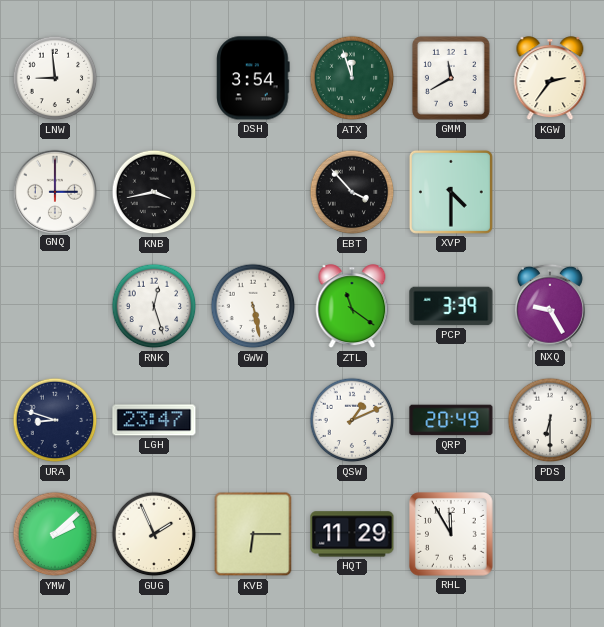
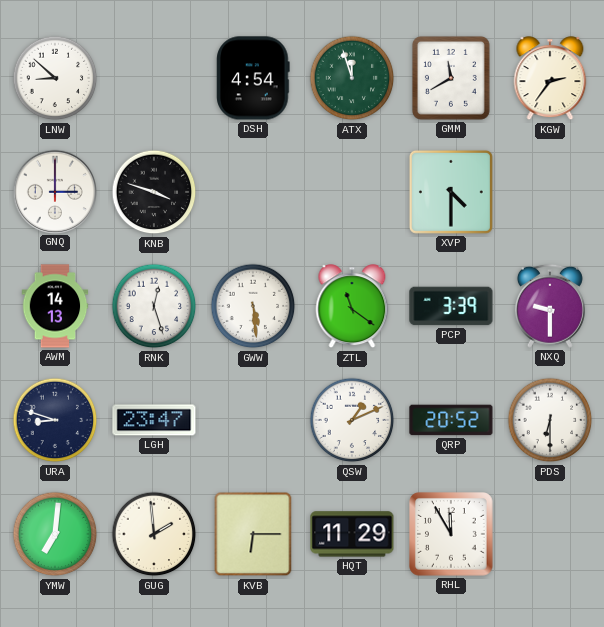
LNW: 8:59 -> 8:52 (55, 78)
DSH: 3:54 -> 4:54 (253, 78)
KNB: 3:43 -> 3:48 (154, 192)
EBT: 3:53 -> none (352, 192)
AWM: none -> 14:13 (55, 306)
GWW: 5:28 -> 5:29 (253, 306)
NXQ: 9:25 -> 9:30 (550, 306)
QRP: 20:49 -> 20:52 (451, 420)
YMW: 2:08 -> 7:01 (55, 534)
GUG: 1:56 -> 1:59 (154, 534)
